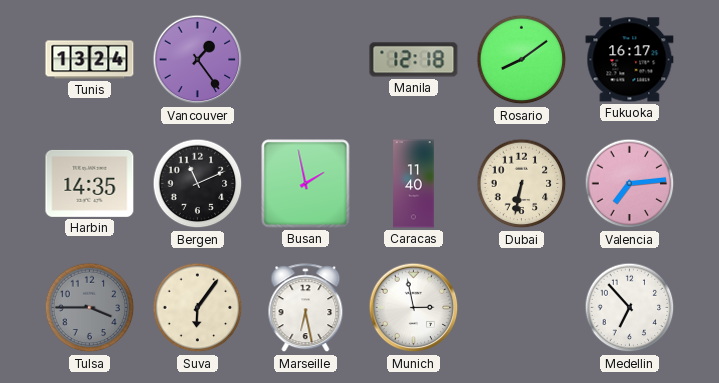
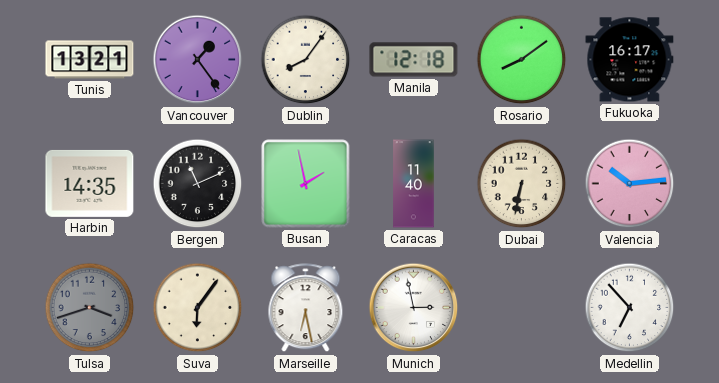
Tunis: 13:24 -> 13:21 (90, 60)
Dublin: none -> 8:06 (306, 60)
Valencia: 7:14 -> 10:14 (630, 184)
Tulsa: 3:45 -> 3:42 (90, 308)
